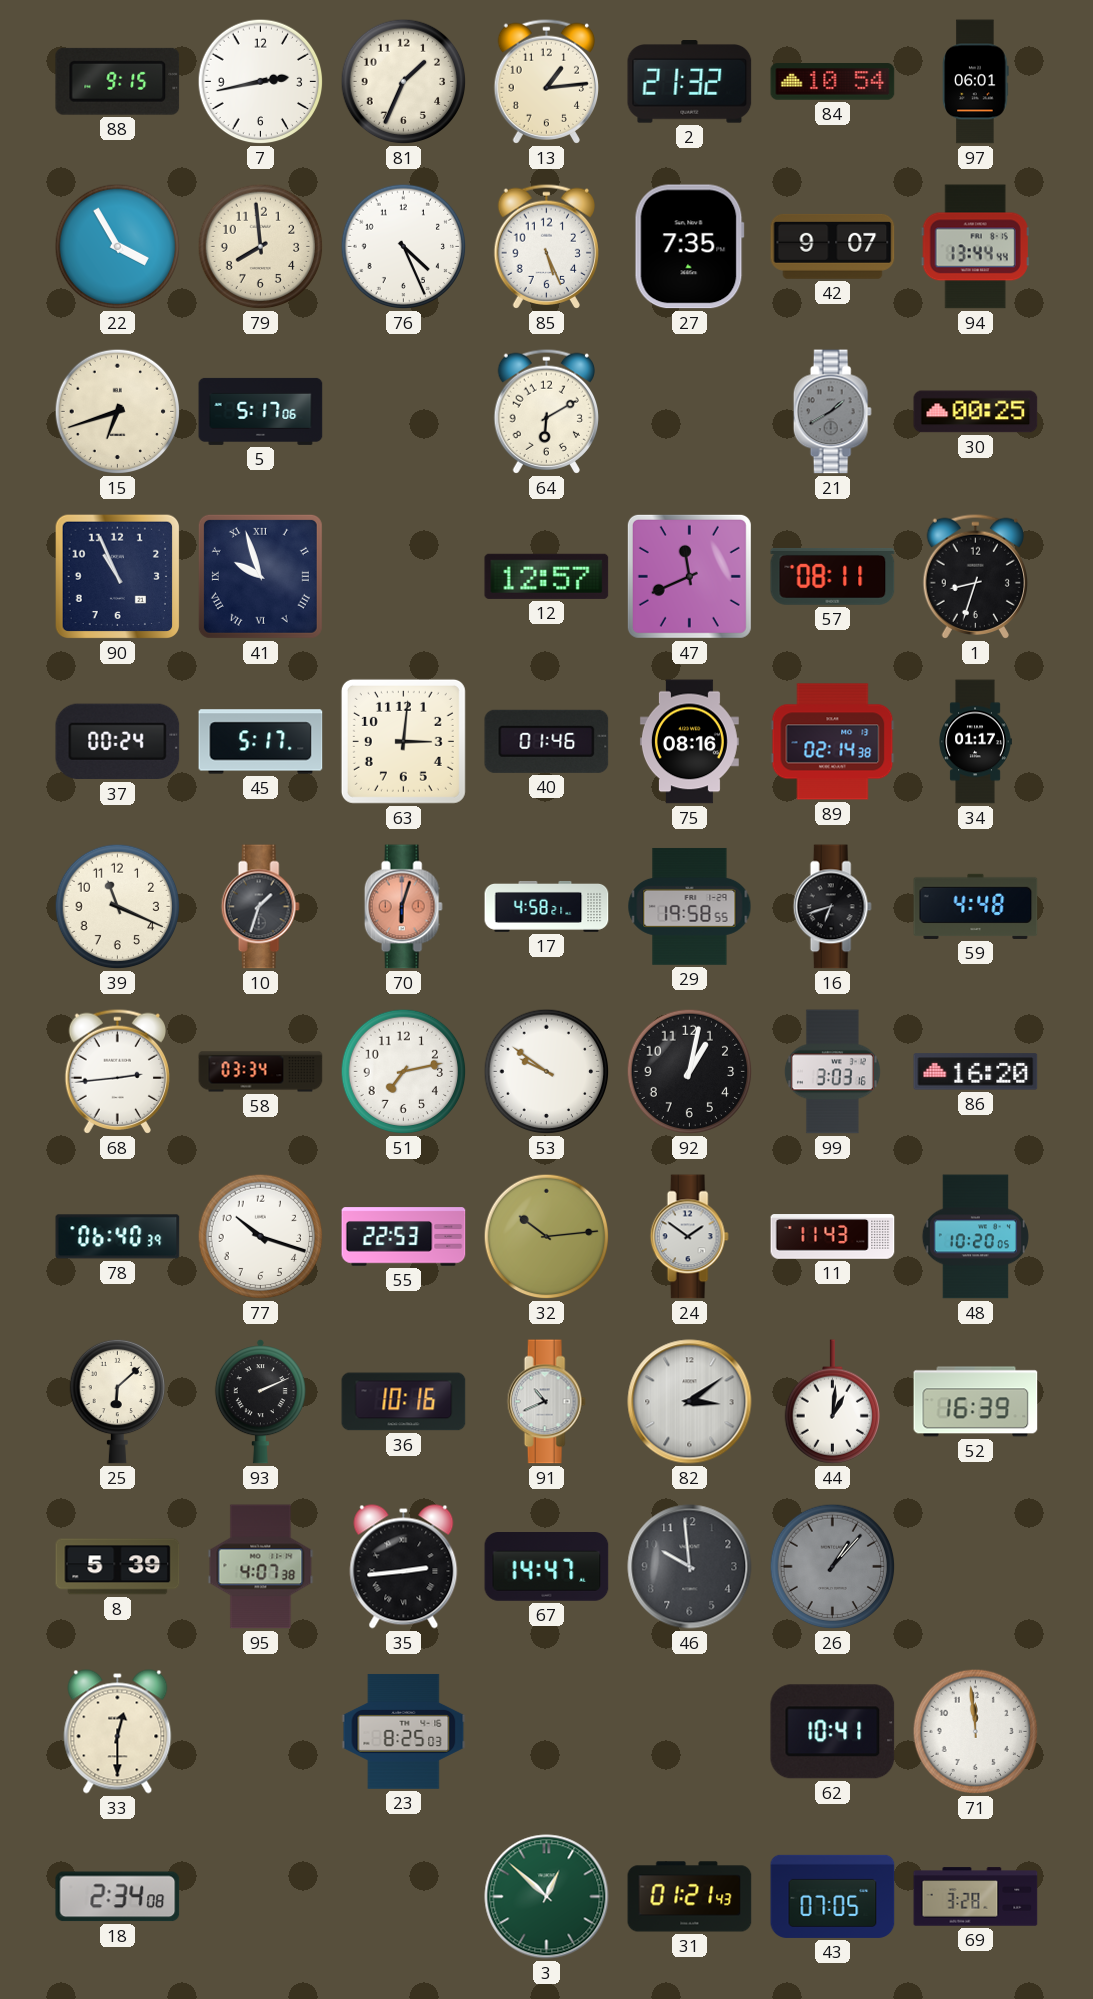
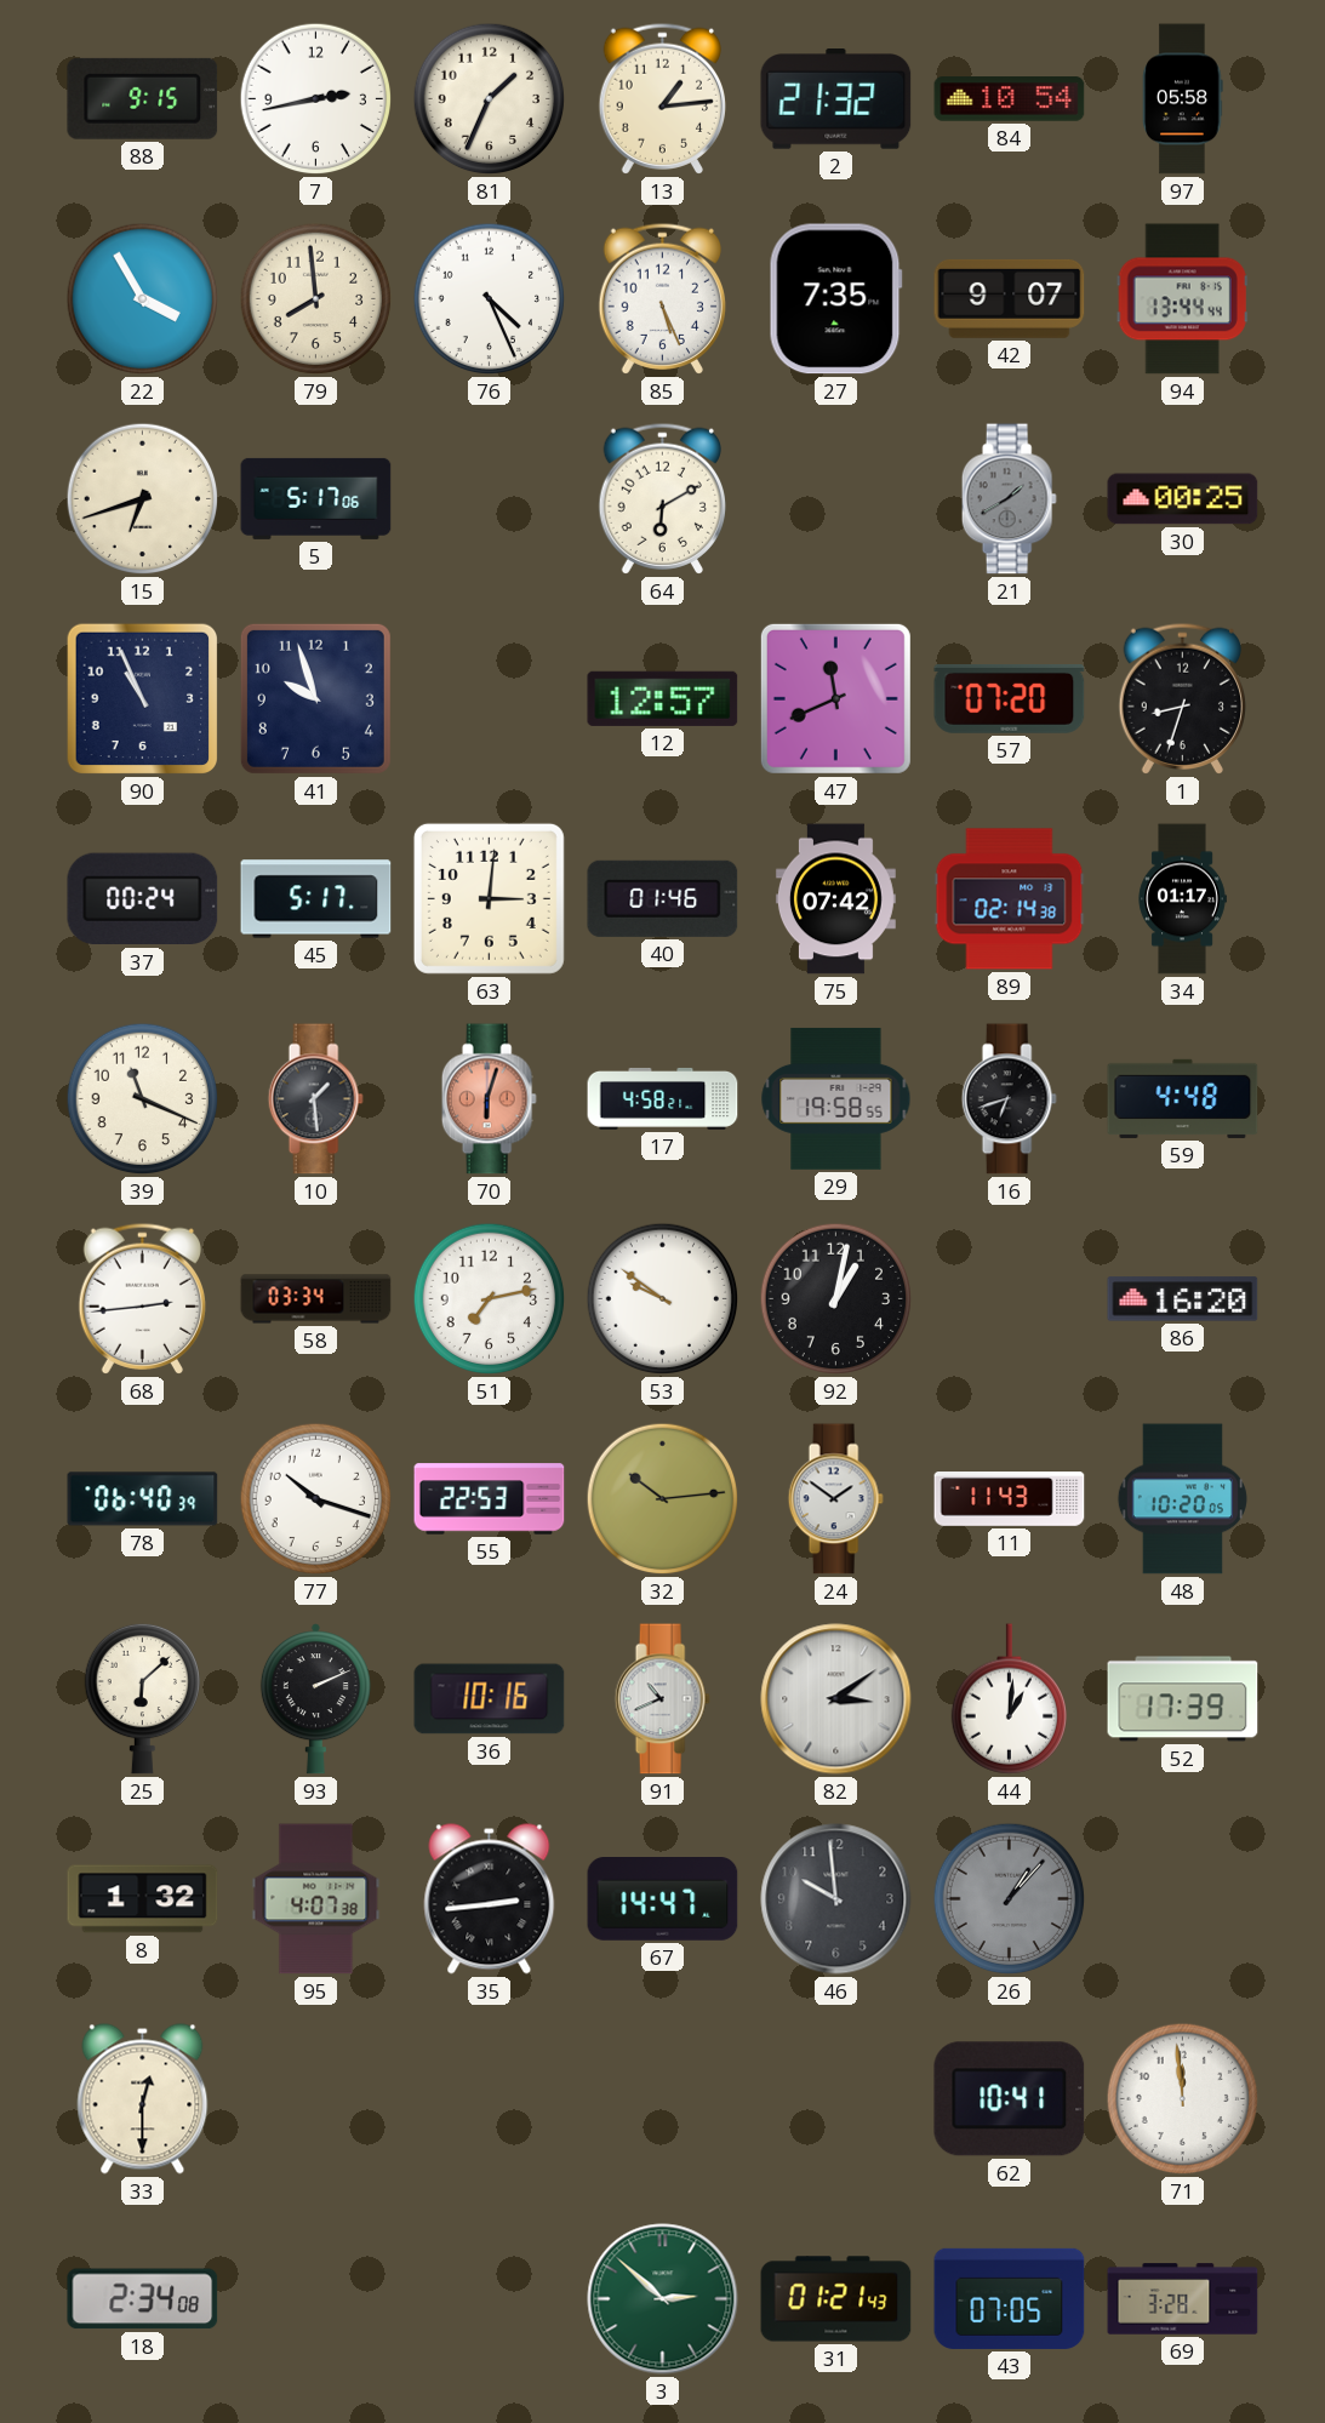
97: 06:01 -> 05:58 (1183, 99)
41 numerals: Roman -> Arabic (315, 698)
57: 08:11 -> 07:20 (1010, 698)
75: 08:16 -> 07:42 (835, 899)
10: 1:33 -> 1:29 (315, 1099)
99: 3:03 -> none (832, 1072)
52: 16:39 -> 17:39 (1183, 1699)
8: 5:39 -> 1:32 (143, 1899)
23: 8:25 -> none (404, 1731)
3: 12:52 -> 2:52 (663, 2299)
